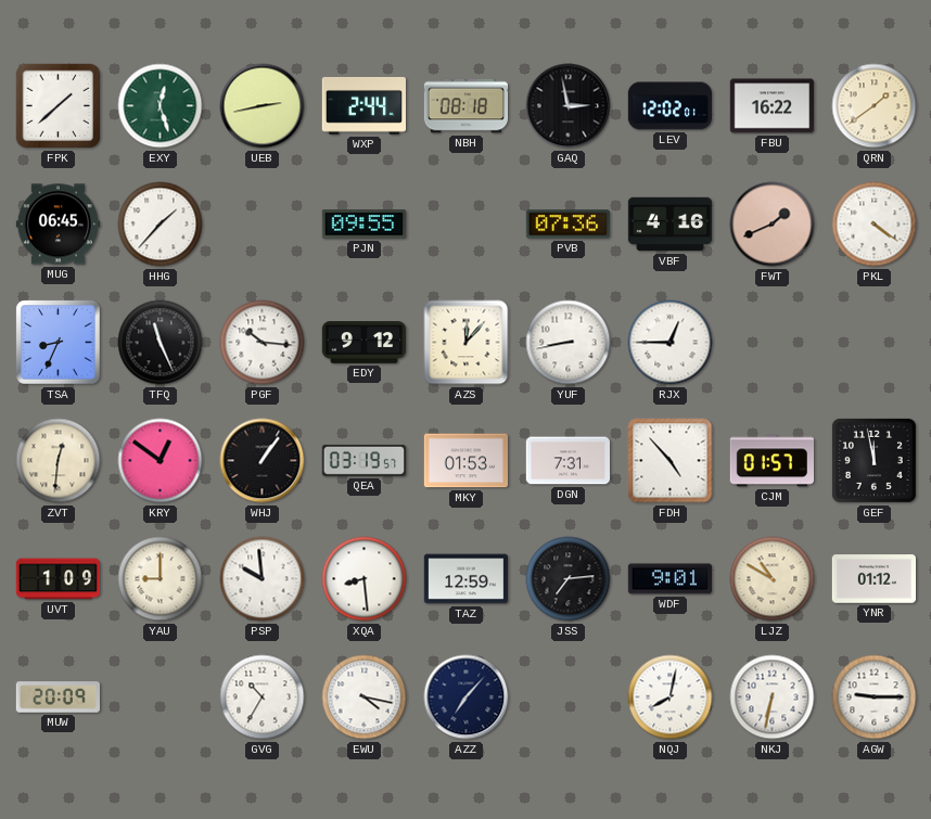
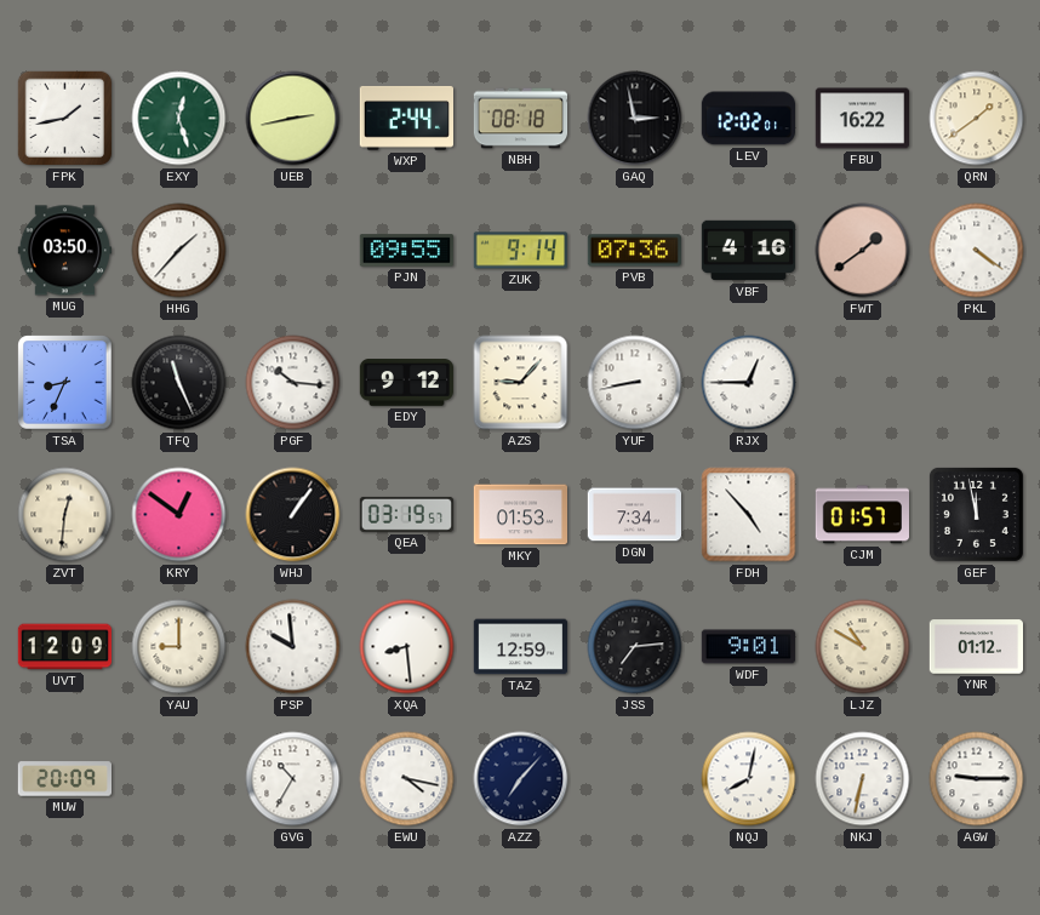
FPK: 1:38 -> 1:43 (65, 119)
MUG: 06:45 -> 03:50 (64, 251)
ZUK: none -> 9:14 (520, 251)
FWT: 1:41 -> 1:39 (863, 251)
AZS: 12:07 -> 9:07 (521, 383)
DGN: 7:31 -> 7:34 (634, 515)
UVT: 1:09 -> 12:09 (64, 647)
